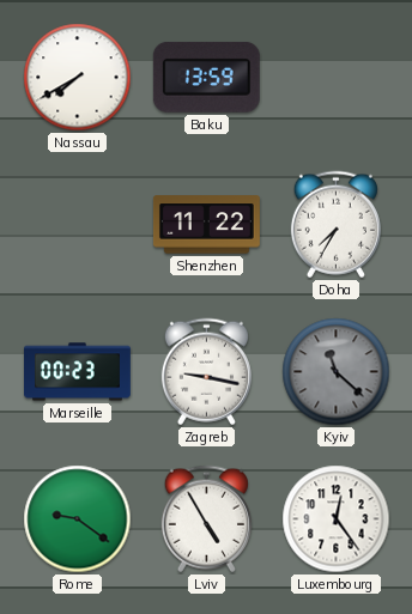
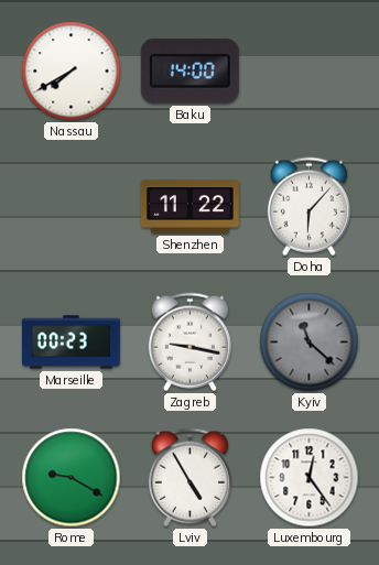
Baku: 13:59 -> 14:00 (189, 70)
Doha: 7:35 -> 6:07 (308, 207)
Rome: 9:21 -> 9:20 (72, 478)
